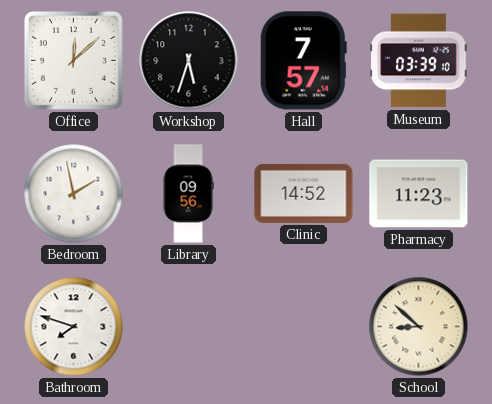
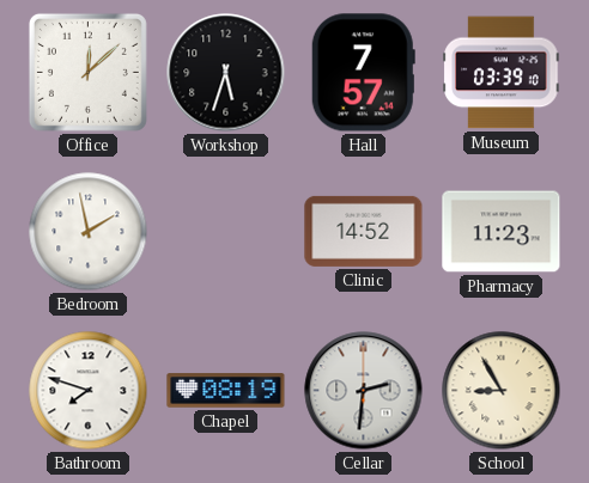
Library: 09:56 -> none (188, 194)
Chapel: none -> 08:19 (226, 391)
Cellar: none -> 2:31 (364, 391)
School: 8:52 -> 8:55 (502, 391)
